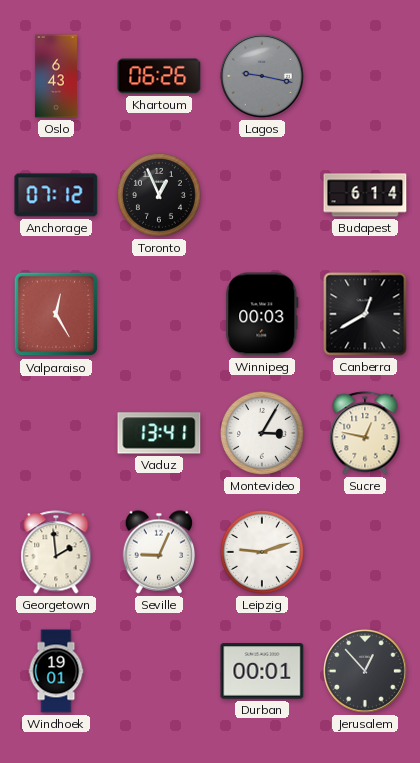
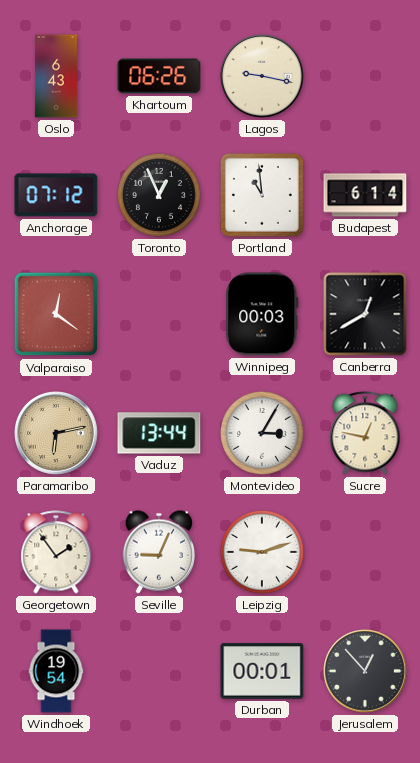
Lagos dial: grey -> cream (263, 77)
Portland: none -> 10:59 (262, 195)
Valparaiso: 12:25 -> 12:21 (56, 314)
Paramaribo: none -> 6:13 (57, 434)
Vaduz: 13:41 -> 13:44 (159, 433)
Georgetown: 1:59 -> 1:54 (56, 552)
Windhoek: 19:01 -> 19:54 (56, 671)
